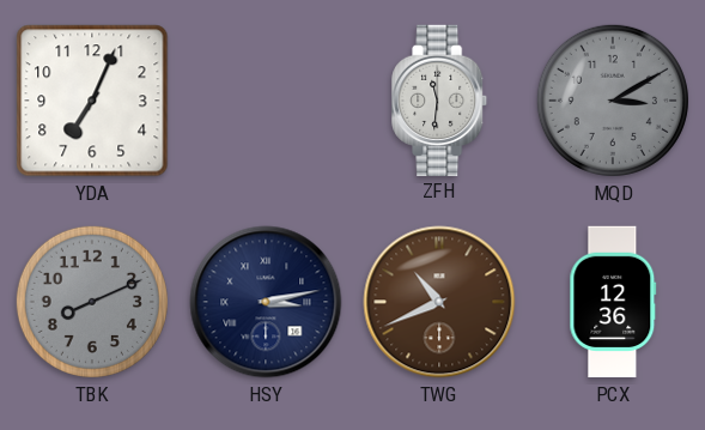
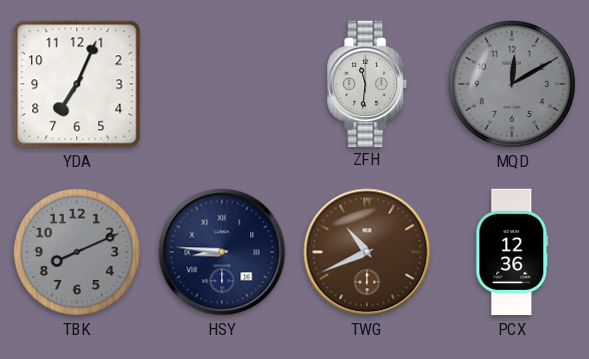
MQD: 3:10 -> 12:10 (512, 84)
HSY: 3:13 -> 8:46 (222, 252)
